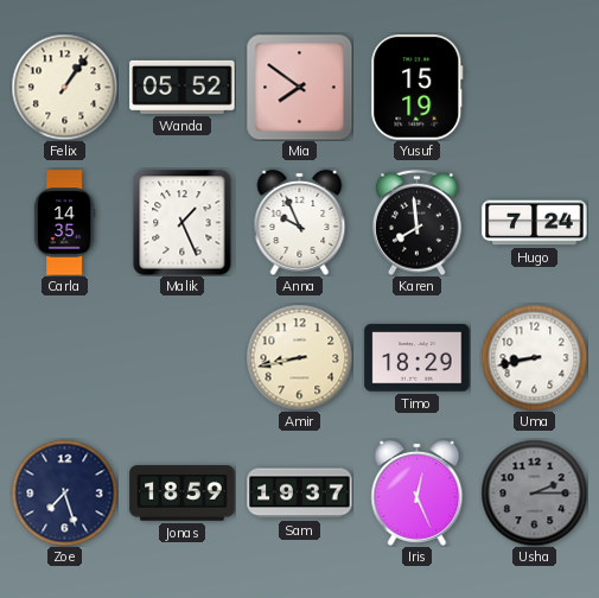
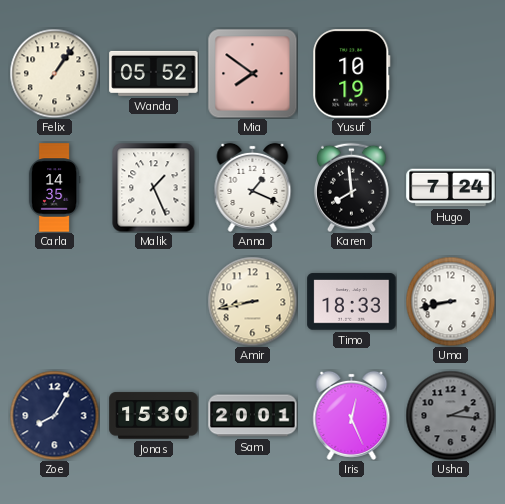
Yusuf: 15:19 -> 10:19 (352, 74)
Anna: 9:56 -> 1:19 (253, 187)
Timo: 18:29 -> 18:33 (352, 302)
Zoe: 7:27 -> 8:05 (54, 415)
Jonas: 18:59 -> 15:30 (154, 416)
Sam: 19:37 -> 20:01 (253, 416)
Usha: 2:15 -> 2:16 (450, 415)
